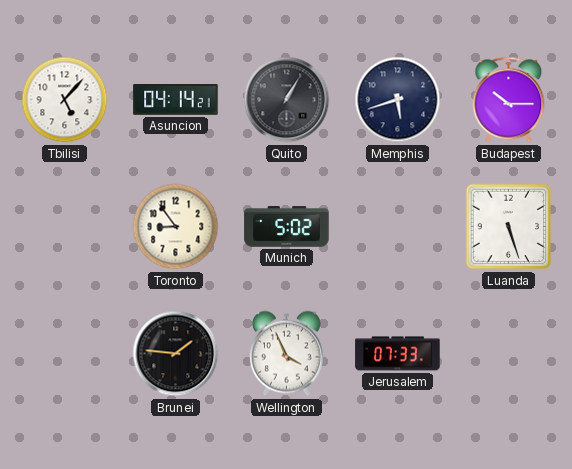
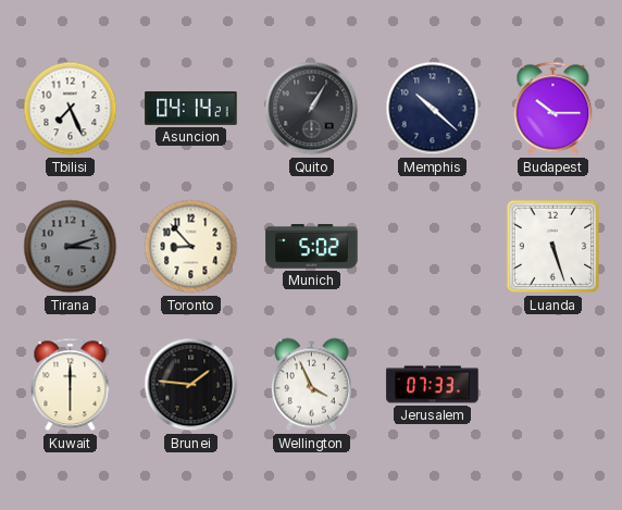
Tbilisi: 5:07 -> 7:26 (71, 109)
Memphis: 5:42 -> 10:22 (433, 109)
Tirana: none -> 3:12 (71, 247)
Toronto: 8:54 -> 8:53 (191, 247)
Kuwait: none -> 6:00 (71, 385)
